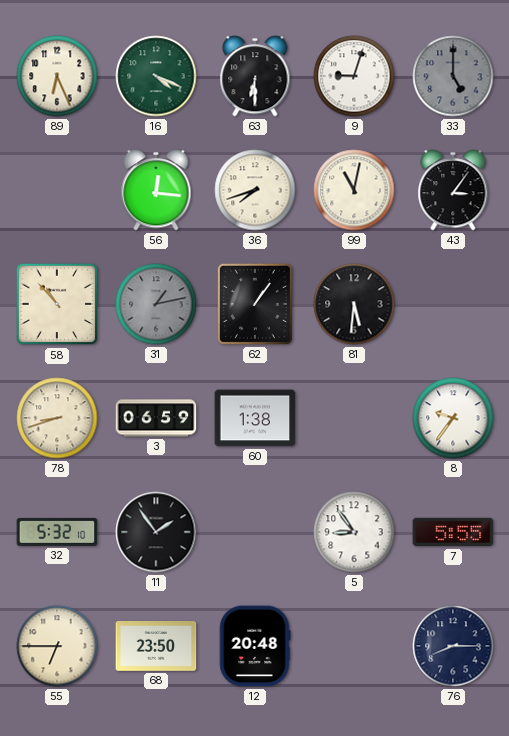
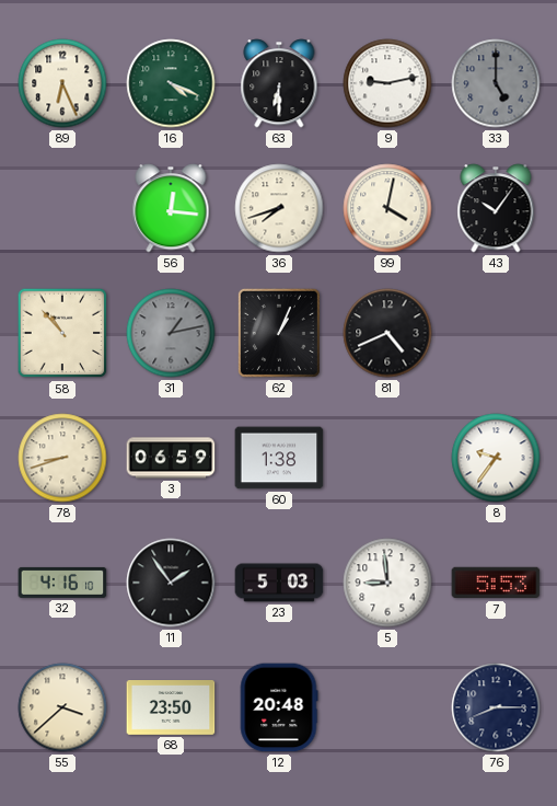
9: 9:03 -> 9:13 (387, 83)
99: 11:02 -> 4:02 (387, 208)
43: 3:06 -> 10:06 (496, 208)
62: 1:06 -> 1:04 (279, 333)
81: 5:31 -> 4:41 (387, 333)
32: 5:32 -> 4:16 (62, 583)
23: none -> 5:03 (279, 583)
5: 8:54 -> 8:59 (387, 583)
7: 5:55 -> 5:53 (496, 583)
55: 6:45 -> 3:38 (62, 707)
